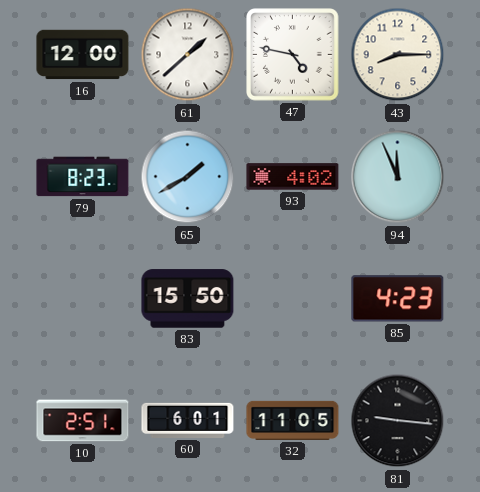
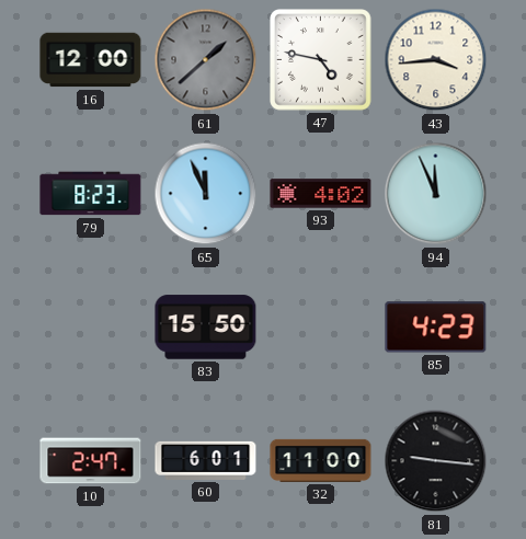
61 dial: white -> grey (206, 60)
43: 8:15 -> 3:44 (436, 60)
65: 1:40 -> 11:56 (206, 194)
10: 2:51 -> 2:47 (91, 461)
32: 11:05 -> 11:00 (321, 460)
